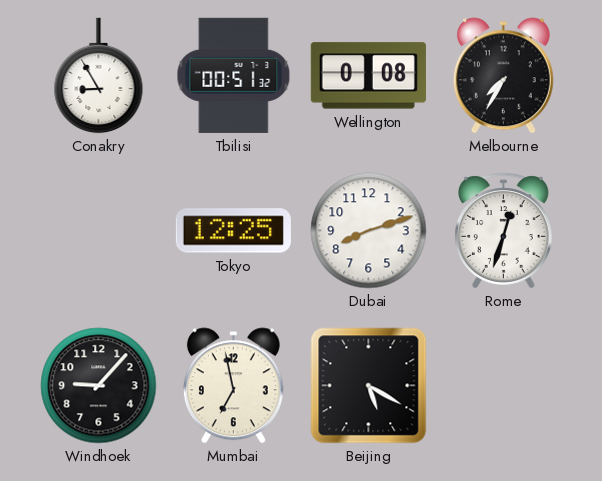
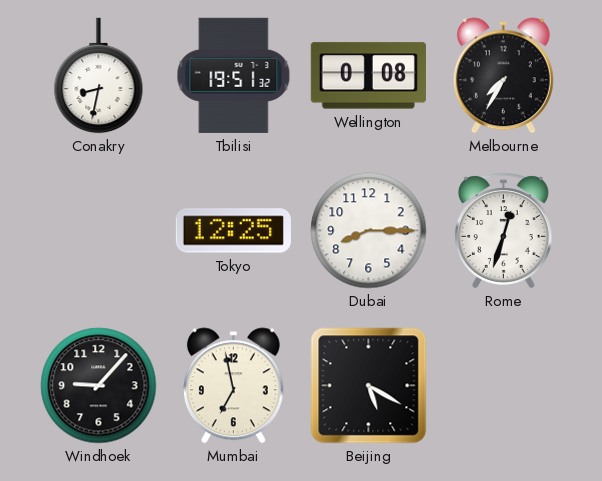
Conakry: 8:55 -> 8:32 (99, 76)
Tbilisi: 00:51 -> 19:51 (234, 75)
Dubai: 8:12 -> 8:15 (369, 231)
